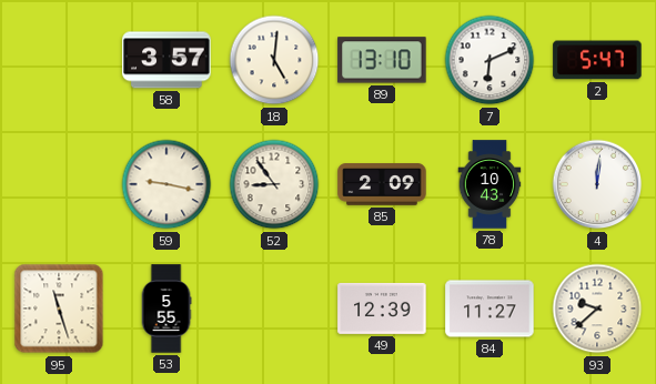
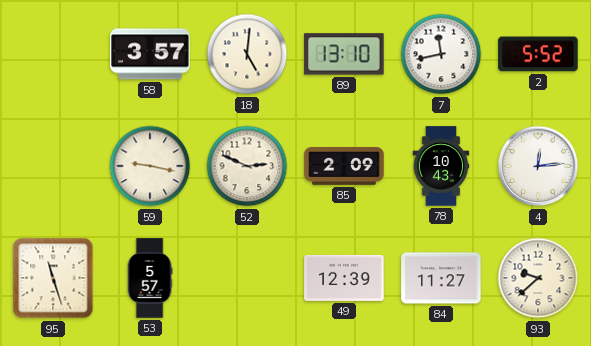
7: 6:11 -> 11:43 (441, 54)
2: 5:47 -> 5:52 (538, 54)
52: 8:54 -> 2:49 (247, 166)
4: 12:01 -> 12:14 (538, 166)
53: 5:55 -> 5:57 (150, 278)
